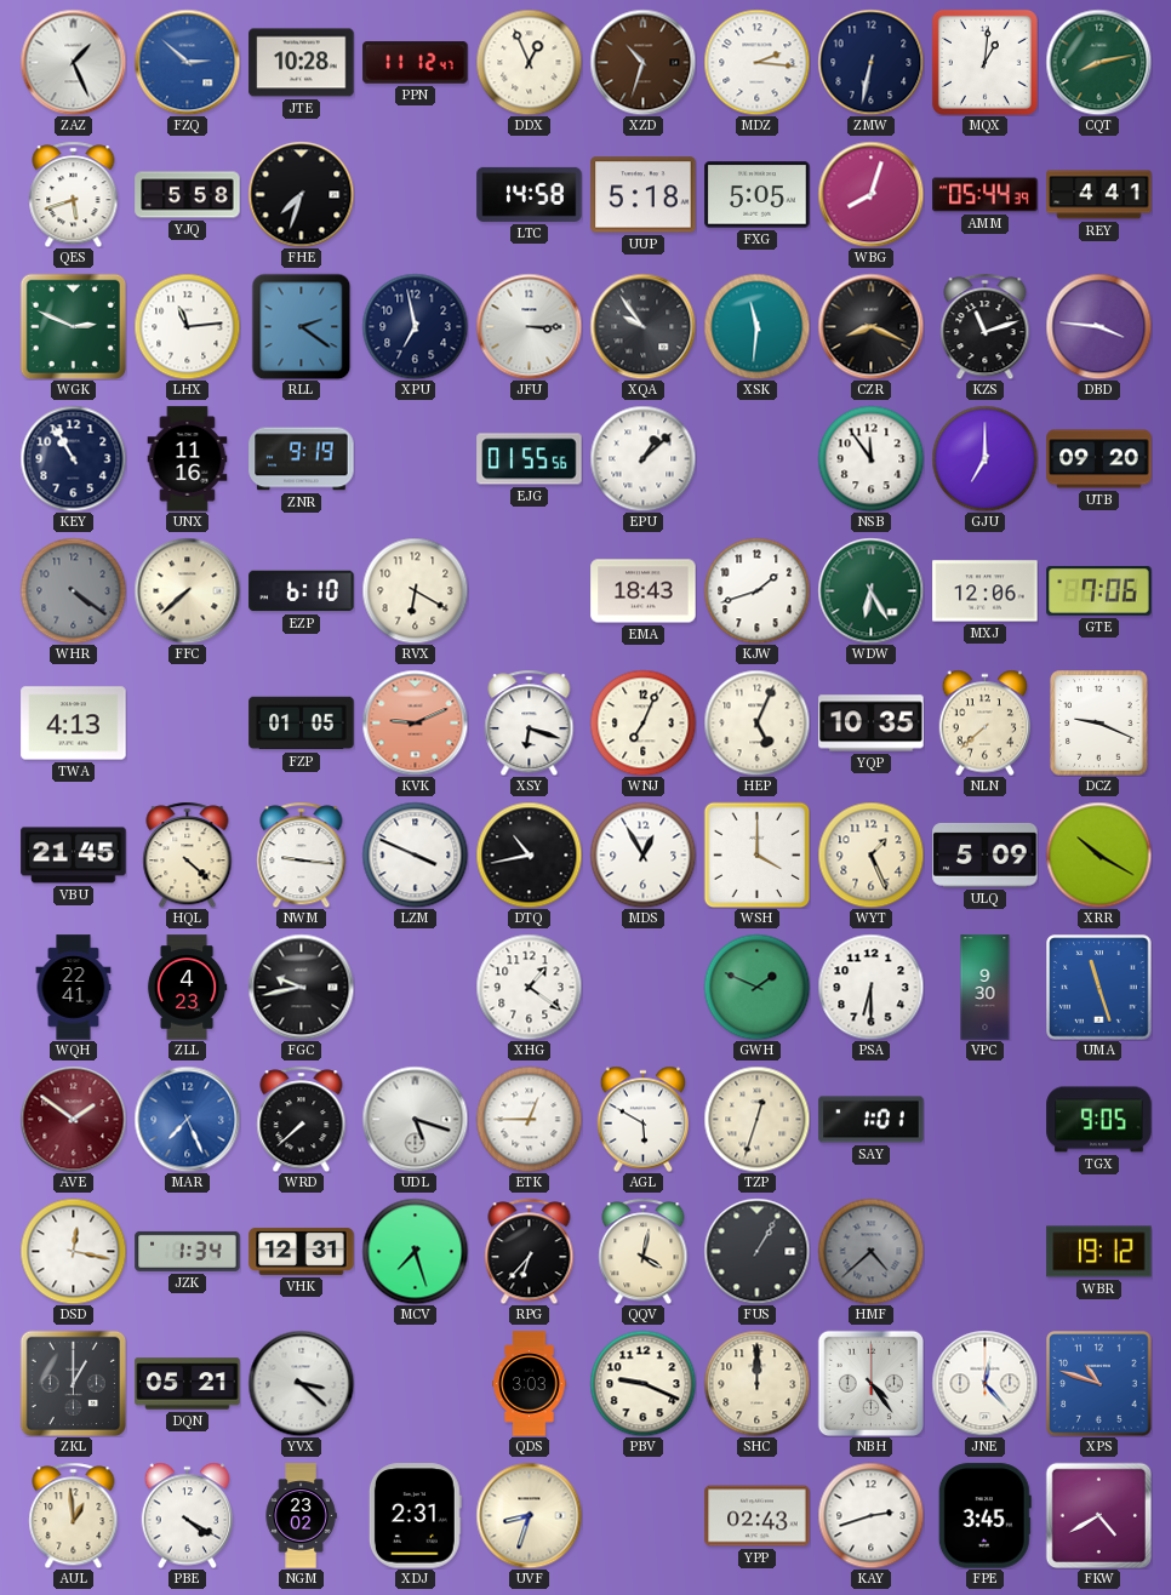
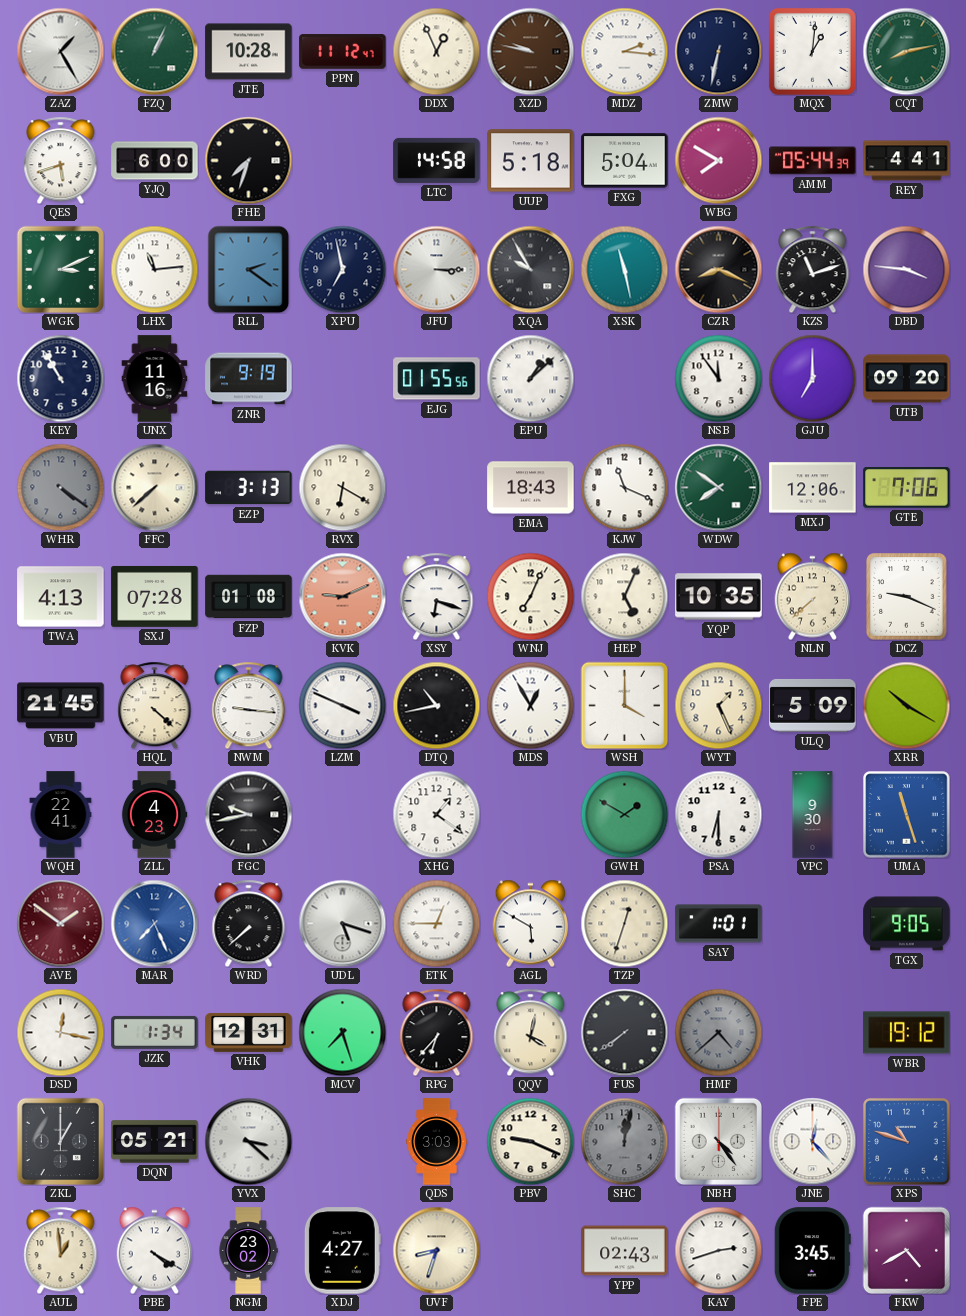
ZAZ: 1:26 -> 1:25 (60, 51)
FZQ: 2:52 -> 1:04 (154, 51)
FZQ dial: blue -> green (154, 51)
XZD: 10:33 -> 9:47 (530, 51)
YJQ: 5:58 -> 6:00 (155, 161)
FXG: 5:05 -> 5:04 (625, 161)
WBG: 8:03 -> 7:50 (718, 160)
WGK: 2:49 -> 3:11 (60, 269)
XQA: 9:54 -> 9:55 (530, 269)
XSK: 11:31 -> 11:28 (624, 269)
EZP: 6:10 -> 3:13 (249, 488)
KJW: 1:42 -> 11:19 (624, 487)
WDW: 6:25 -> 7:51 (718, 487)
SXJ: none -> 07:28 (155, 596)
FZP: 01:05 -> 01:08 (249, 597)
GWH: 1:49 -> 1:50 (624, 814)
FUS: 1:05 -> 7:39 (624, 1032)
SHC: 12:00 -> 12:02 (624, 1141)
SHC dial: cream -> grey (624, 1141)
XDJ: 2:31 -> 4:27 (342, 1251)
